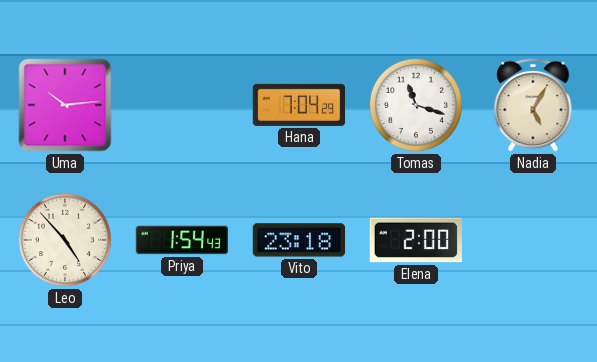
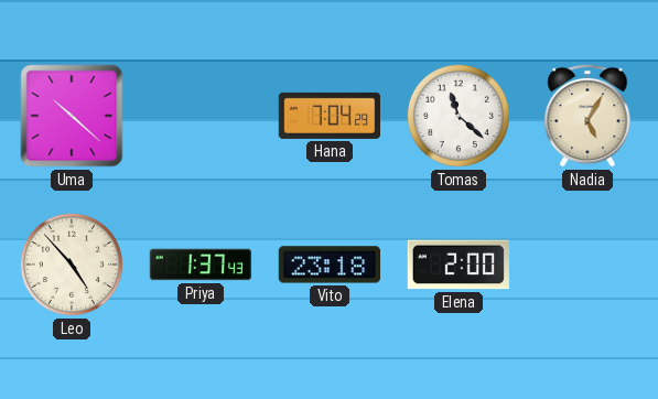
Uma: 10:14 -> 10:22 (72, 116)
Tomas: 11:18 -> 11:22 (459, 116)
Priya: 1:54 -> 1:37 (201, 265)
